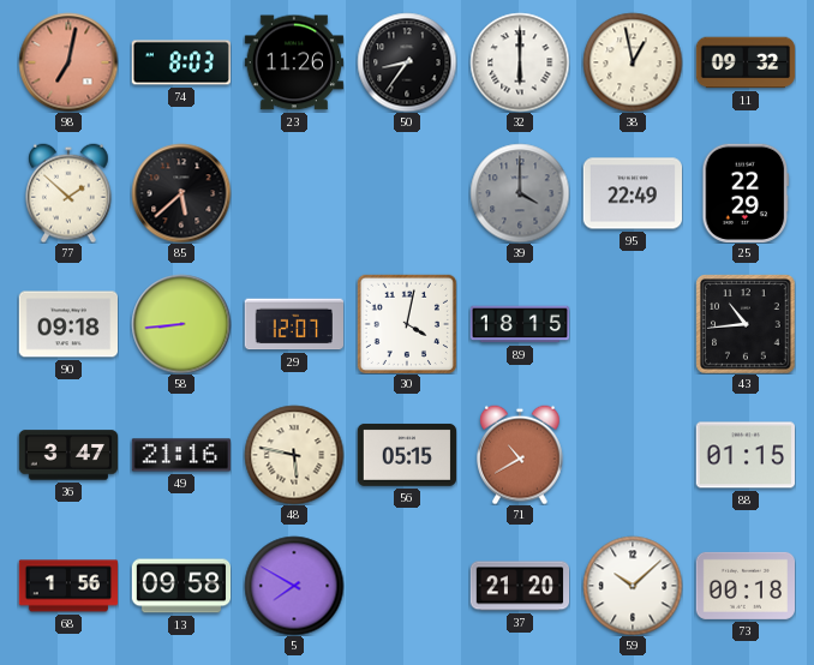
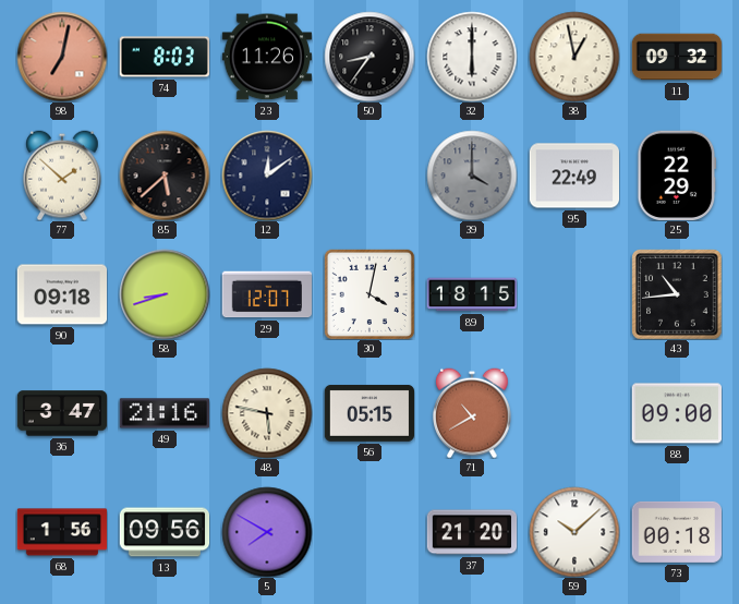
12: none -> 12:09 (267, 176)
58: 8:44 -> 8:42 (165, 294)
88: 01:15 -> 09:00 (676, 413)
13: 09:58 -> 09:56 (165, 532)
